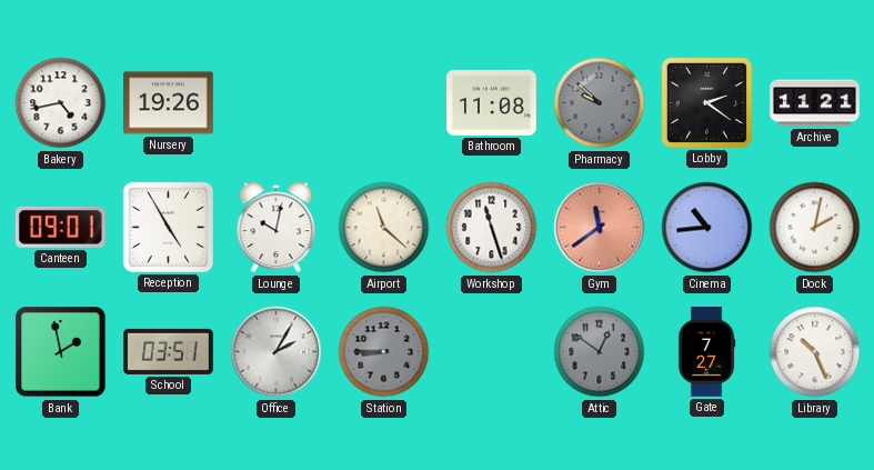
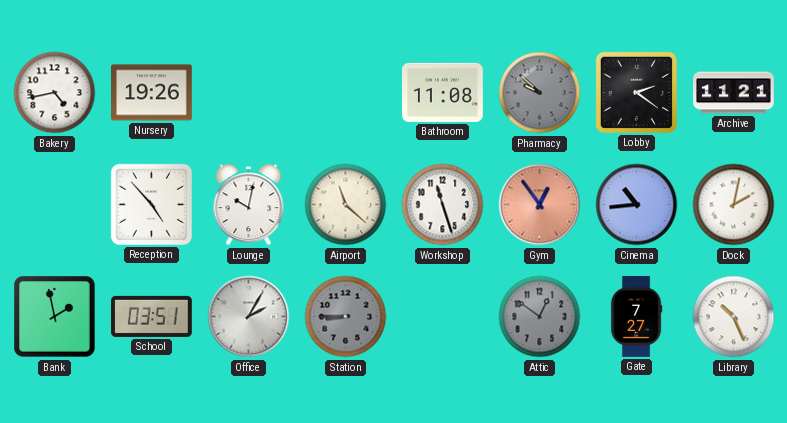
Canteen: 09:01 -> none (60, 227)
Reception: 4:55 -> 4:53 (151, 204)
Gym: 11:39 -> 12:54 (540, 205)
